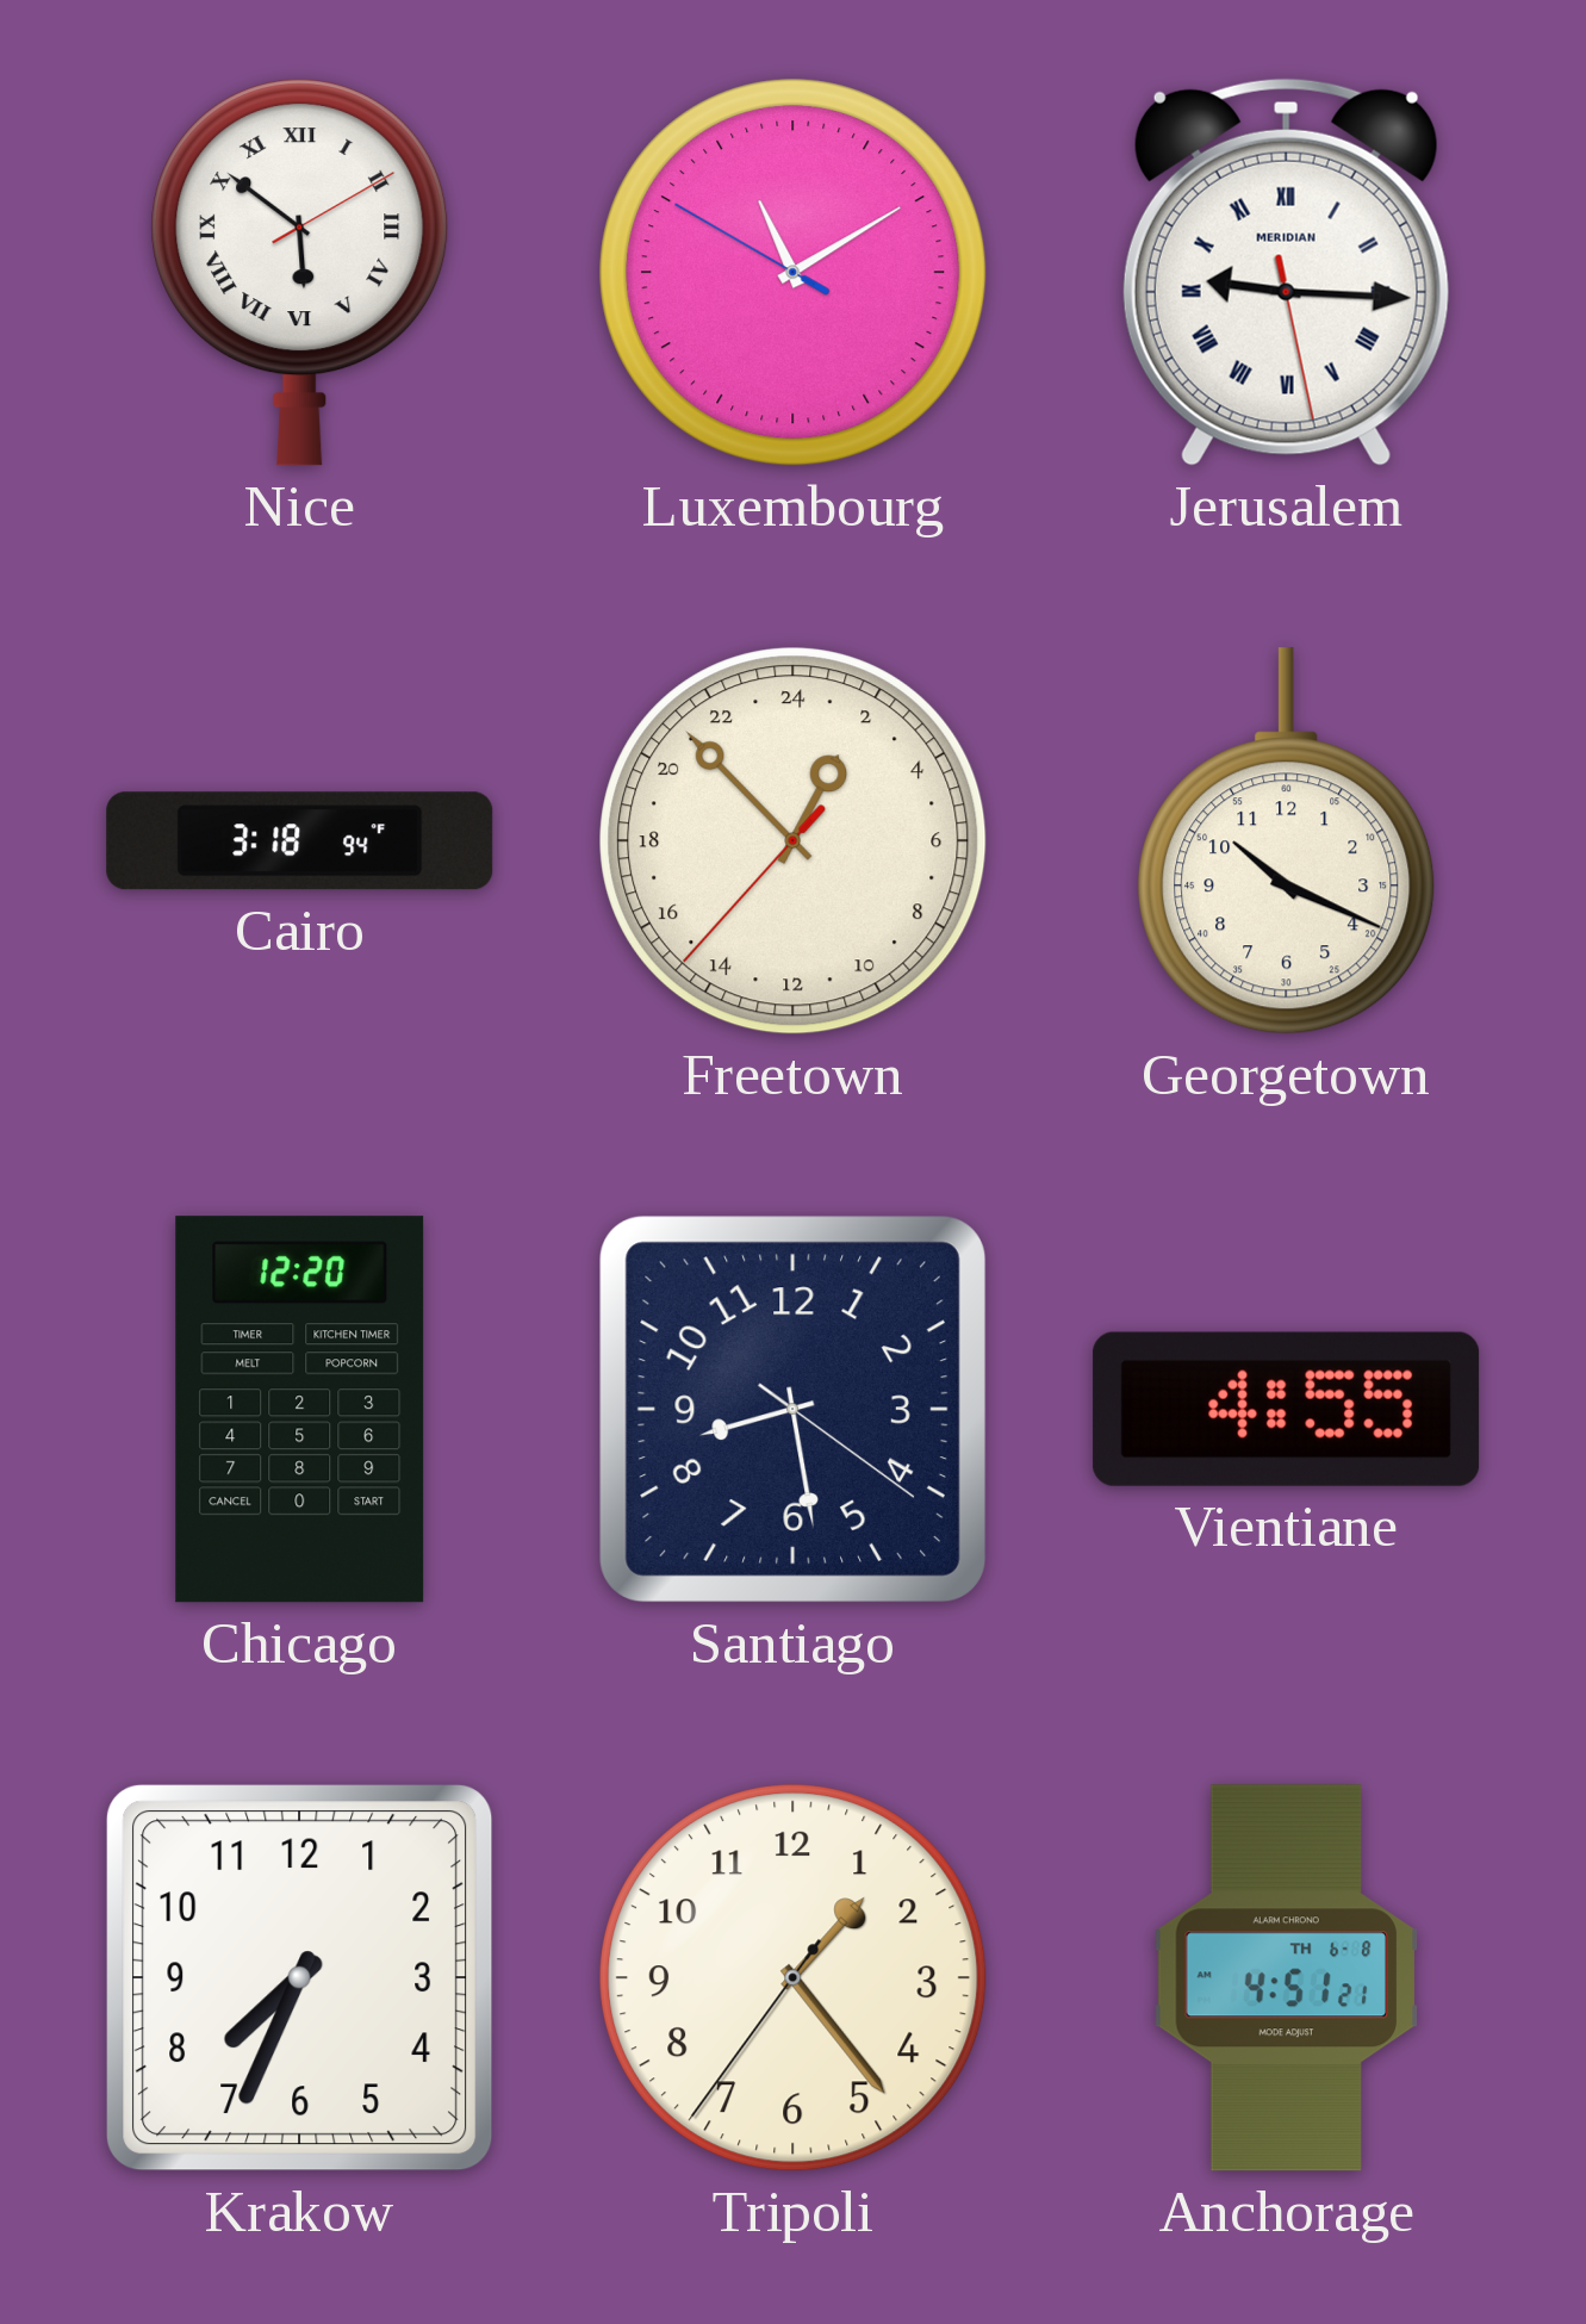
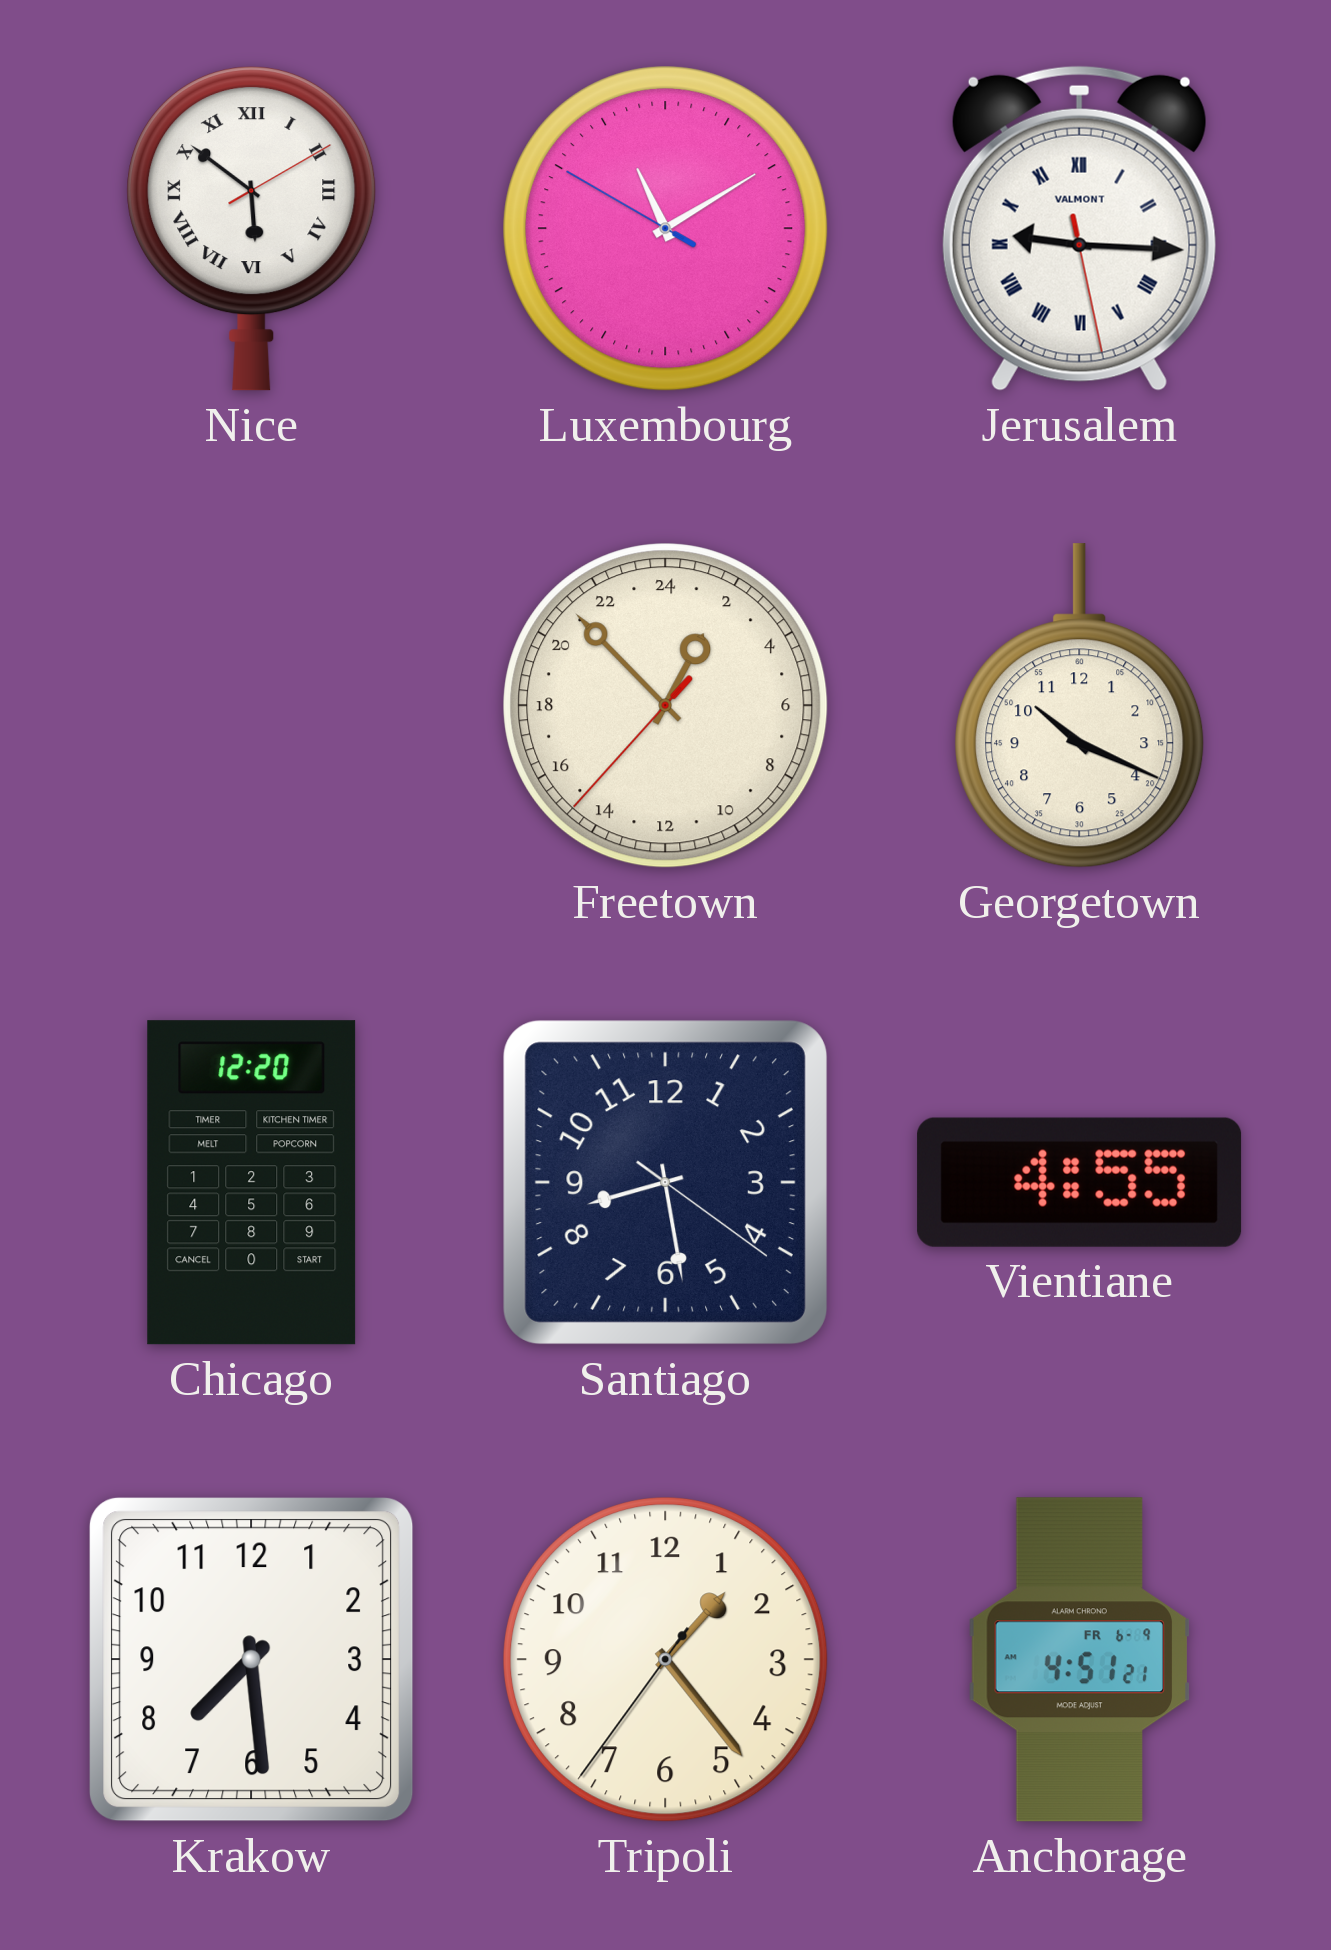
Jerusalem brand: MERIDIAN -> VALMONT (1079, 228)
Cairo: 3:18 -> none (300, 841)
Krakow: 7:34 -> 7:29 (252, 1660)
Anchorage date: TH 6-8 -> FR 6-9 (1080, 1660)
